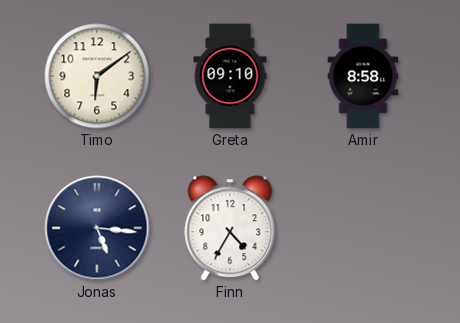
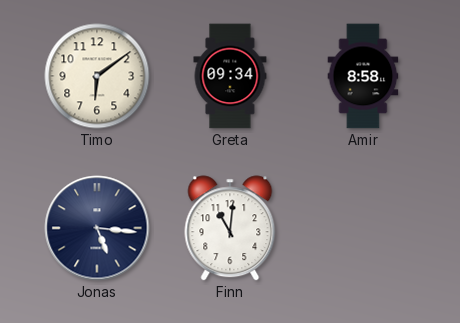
Greta: 09:10 -> 09:34 (230, 76)
Finn: 4:35 -> 11:01 (230, 228)
